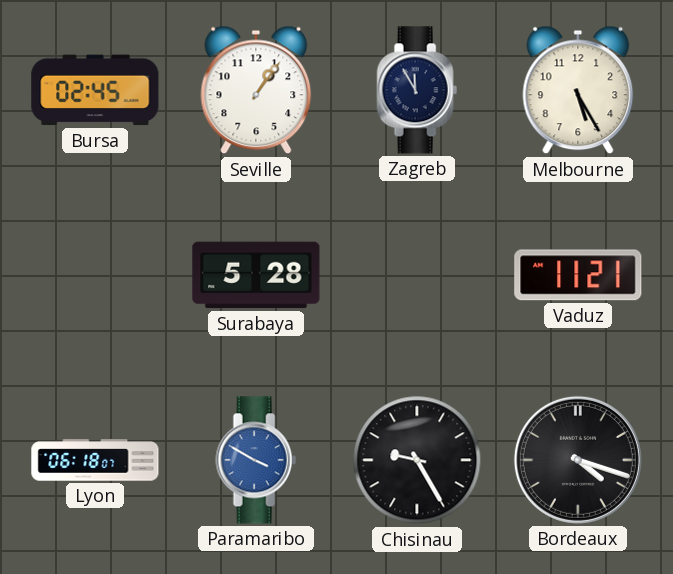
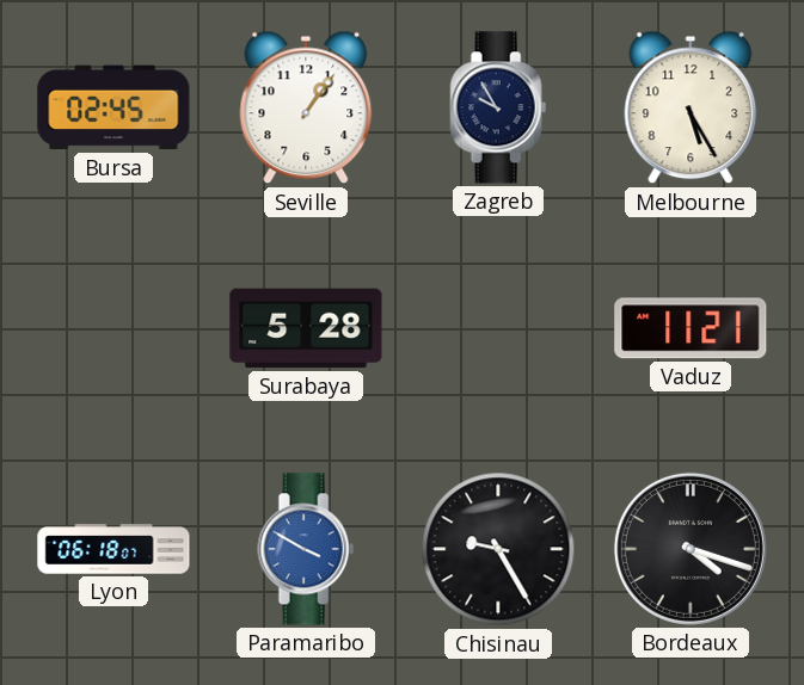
Zagreb: 11:55 -> 9:55 (498, 107)
